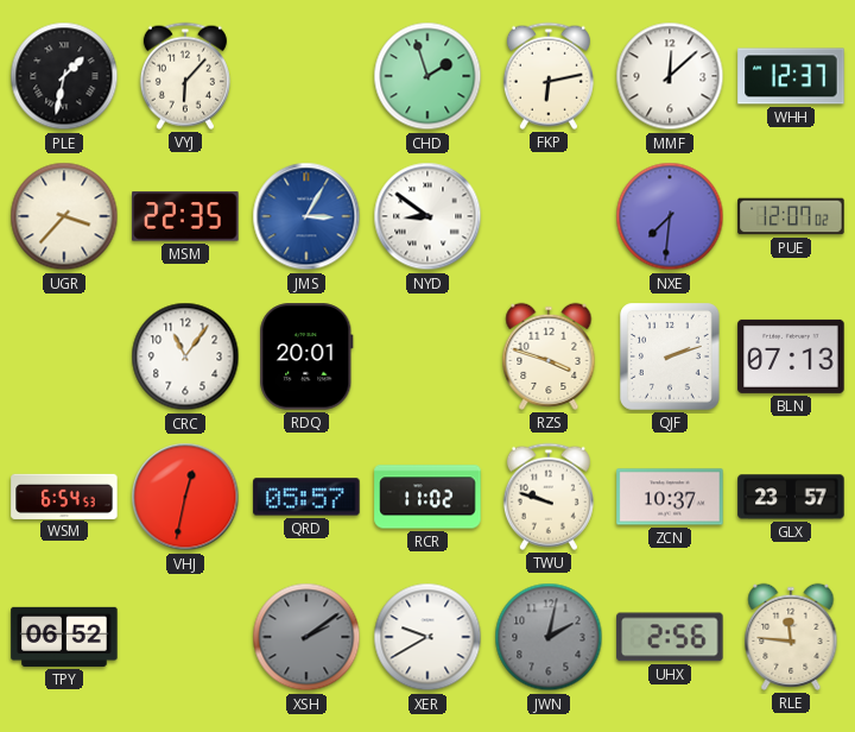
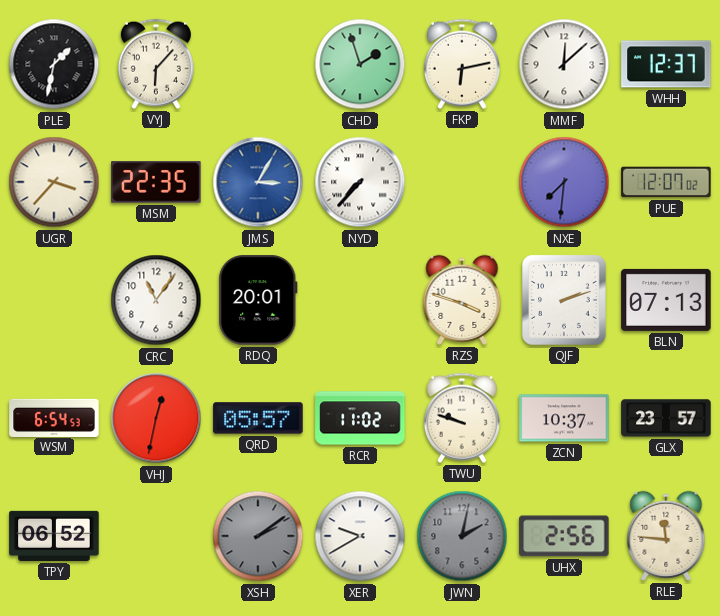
NYD: 8:51 -> 7:37 (360, 182)
